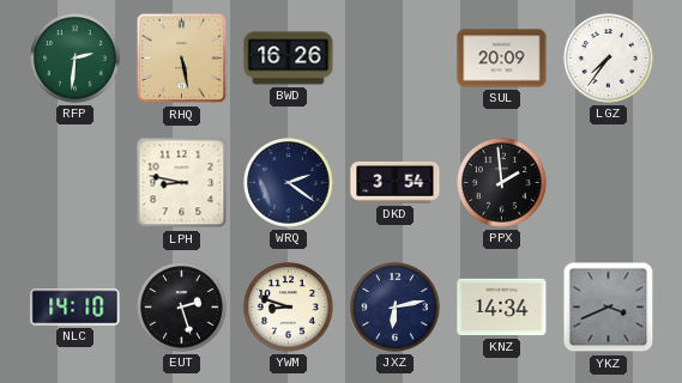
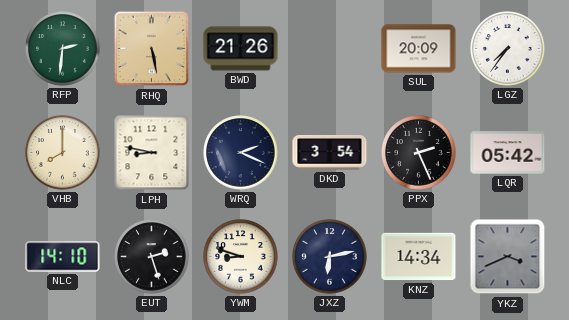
BWD: 16:26 -> 21:26 (241, 49)
VHB: none -> 8:00 (63, 153)
WRQ: 2:21 -> 2:19 (241, 153)
PPX: 1:59 -> 2:26 (419, 153)
LQR: none -> 05:42 (508, 153)
